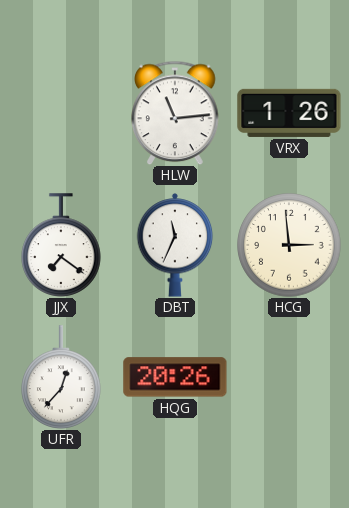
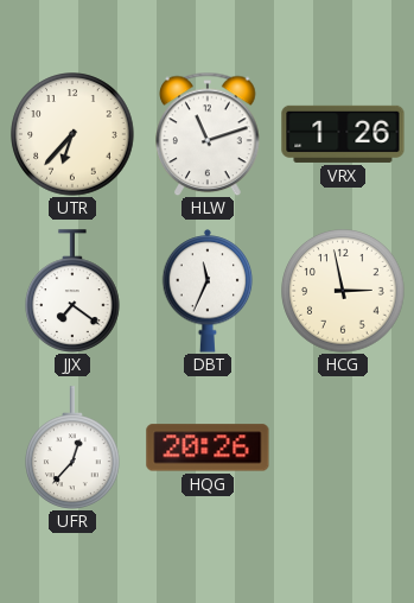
UTR: none -> 6:37 (72, 134)
HLW: 11:14 -> 11:12 (208, 134)
HCG: 2:59 -> 2:58 (343, 291)
